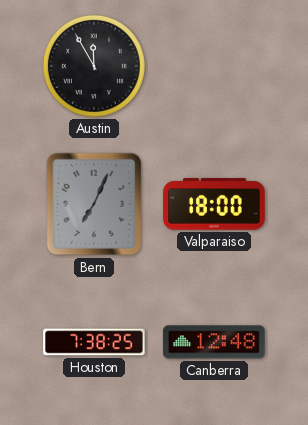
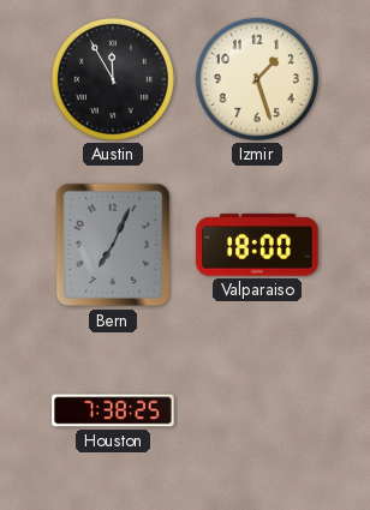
Izmir: none -> 1:27 (257, 79)
Canberra: 12:48 -> none (214, 342)
